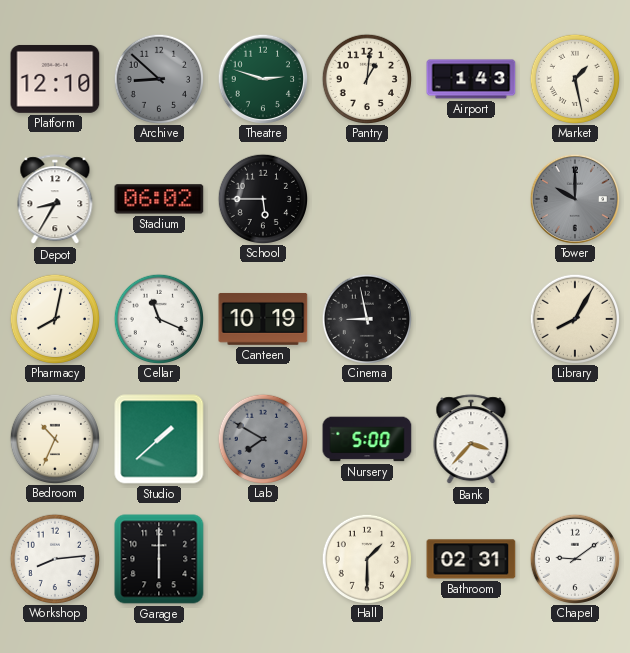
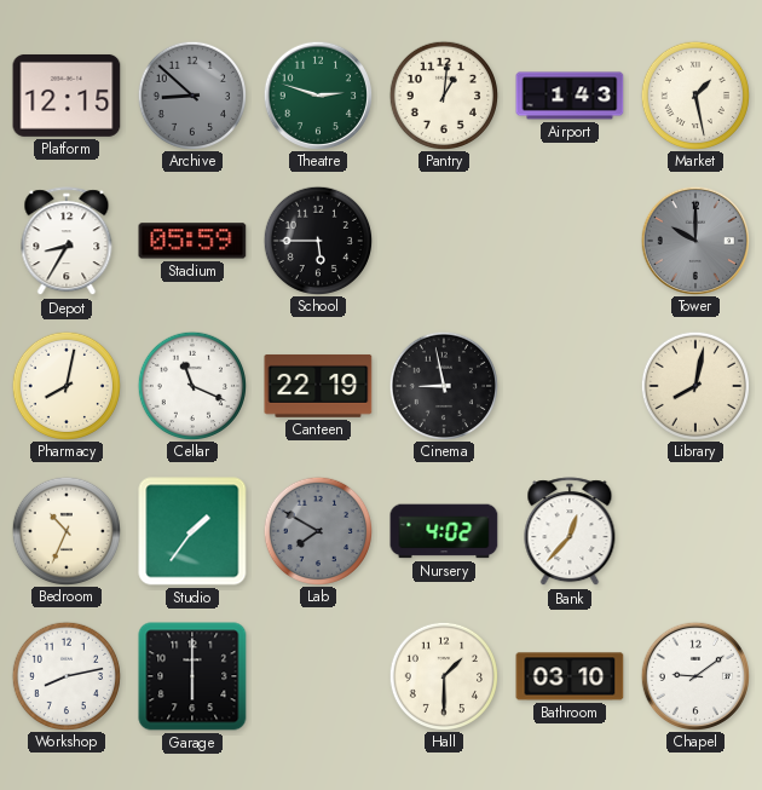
Platform: 12:10 -> 12:15 (67, 96)
Stadium: 06:02 -> 05:59 (192, 241)
Canteen: 10:19 -> 22:19 (318, 386)
Library: 8:05 -> 8:02 (694, 385)
Studio: 1:38 -> 1:36 (192, 531)
Nursery: 5:00 -> 4:02 (444, 531)
Bank: 3:37 -> 12:37 (570, 532)
Workshop: 8:14 -> 8:13 (65, 675)
Bathroom: 02:31 -> 03:10 (570, 676)
